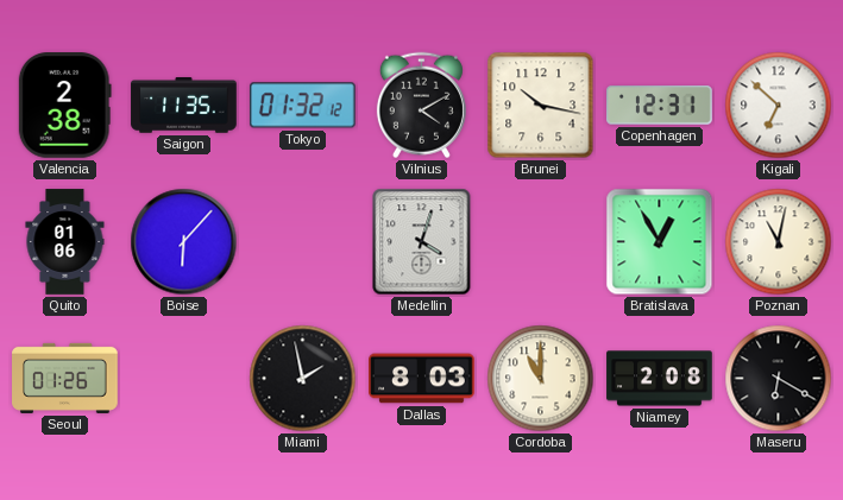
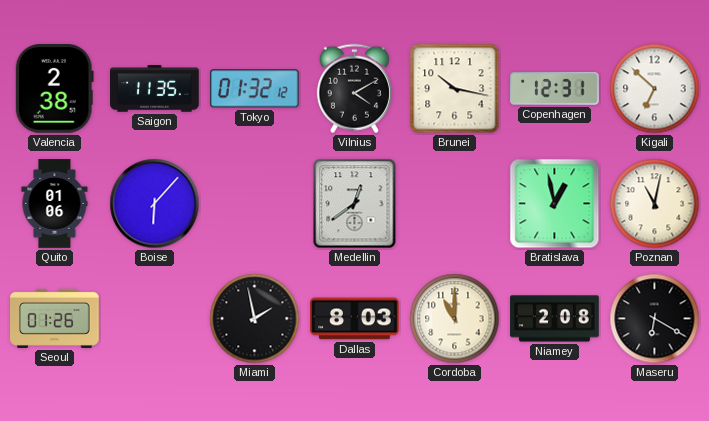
Medellin: 4:03 -> 12:39 (355, 204)
Bratislava: 12:55 -> 12:58 (555, 204)
